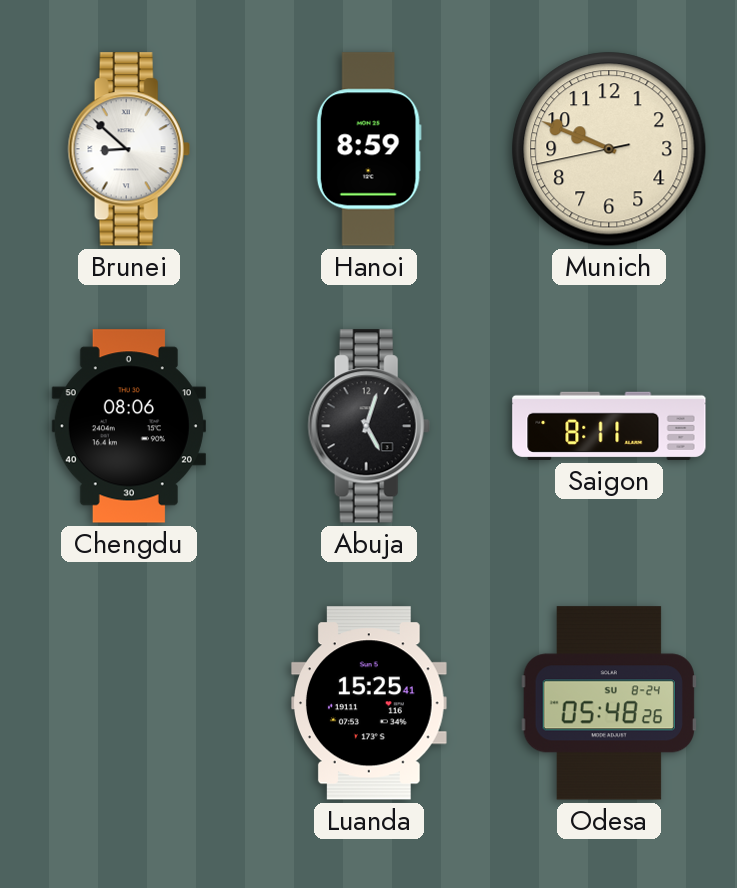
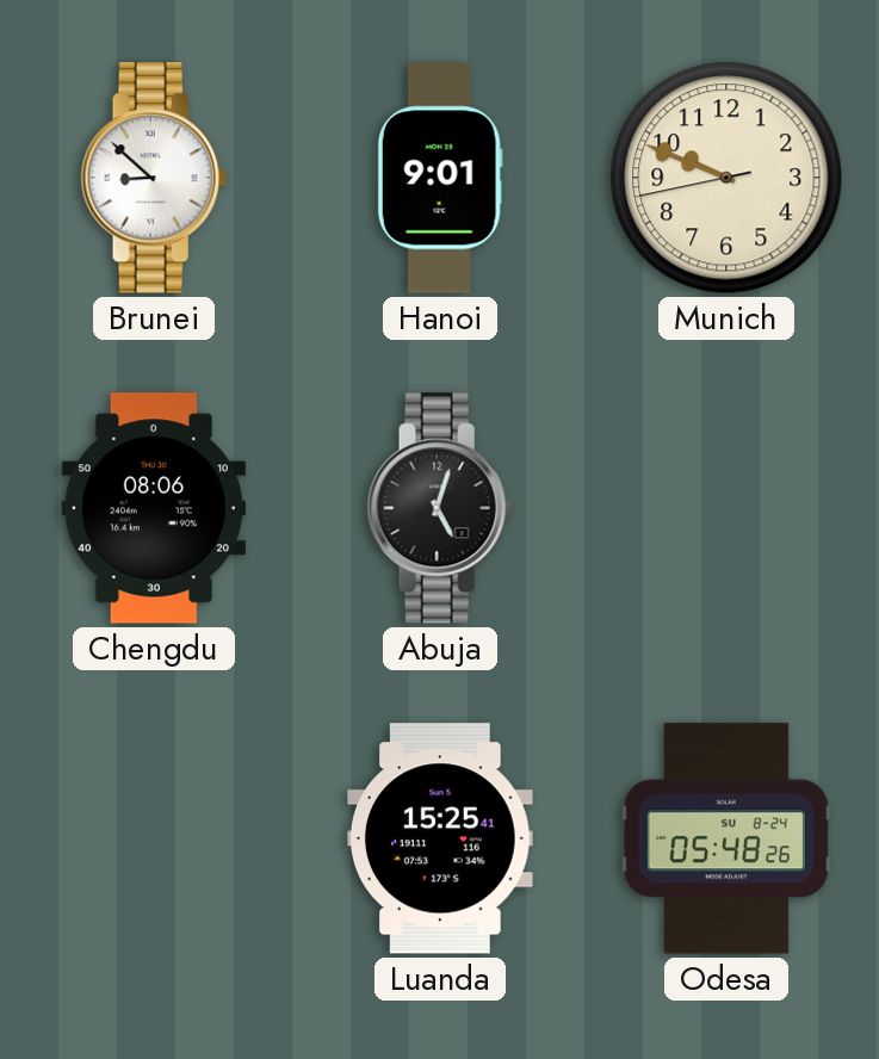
Hanoi: 8:59 -> 9:01 (440, 178)
Saigon: 8:11 -> none (609, 426)
